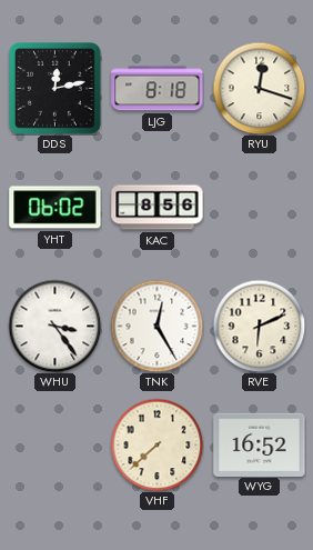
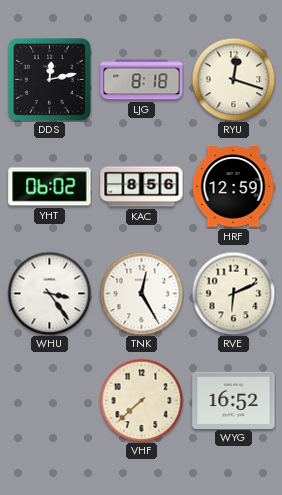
HRF: none -> 12:59 (233, 187)
